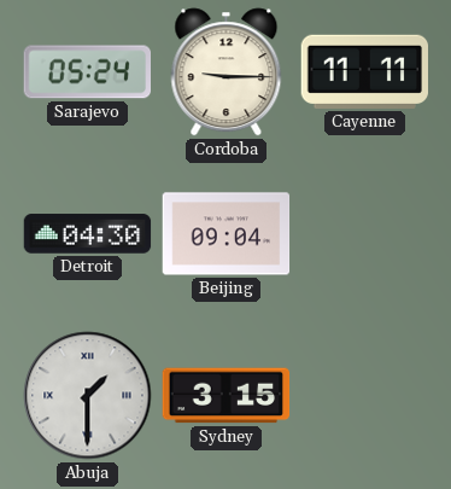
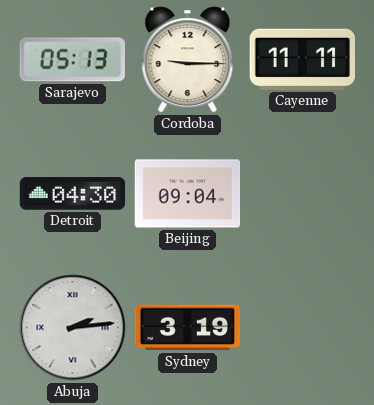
Sarajevo: 05:24 -> 05:13 (72, 60)
Abuja: 1:30 -> 2:14 (73, 328)
Sydney: 3:15 -> 3:19 (188, 328)
